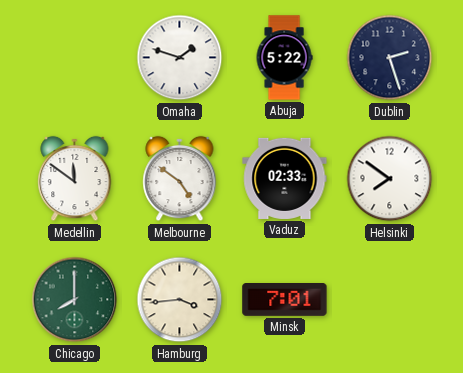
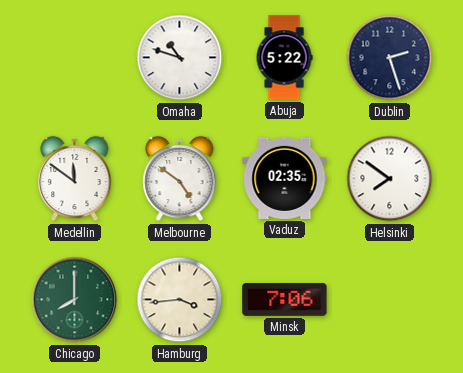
Omaha: 1:48 -> 10:48 (180, 58)
Vaduz: 02:33 -> 02:35 (285, 178)
Minsk: 7:01 -> 7:06 (285, 300)
